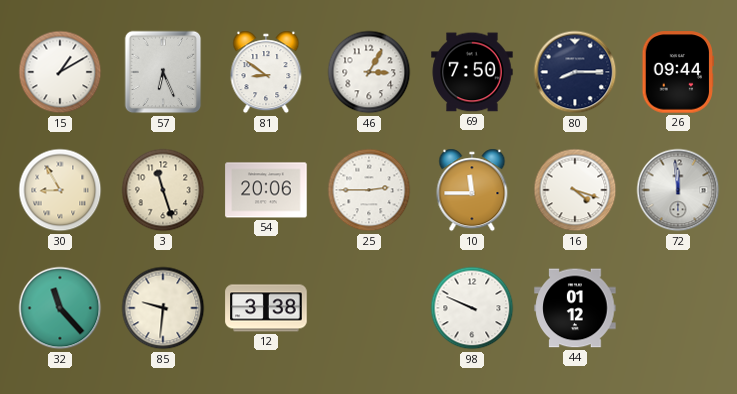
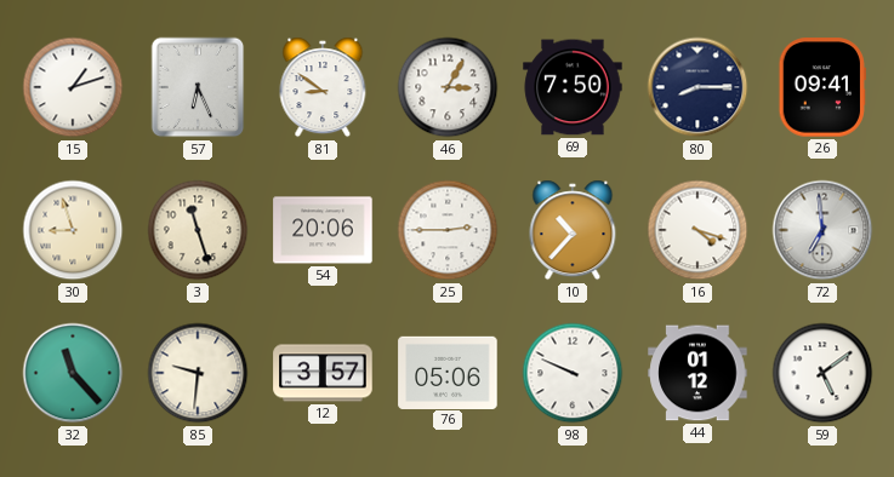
15: 1:10 -> 1:12 (73, 87)
26: 09:44 -> 09:41 (821, 87)
30: 8:55 -> 8:57 (73, 230)
10: 11:45 -> 10:37 (573, 230)
72: 11:59 -> 6:59 (822, 230)
12: 3:38 -> 3:57 (323, 373)
76: none -> 05:06 (448, 372)
59: none -> 5:09 (822, 373)
